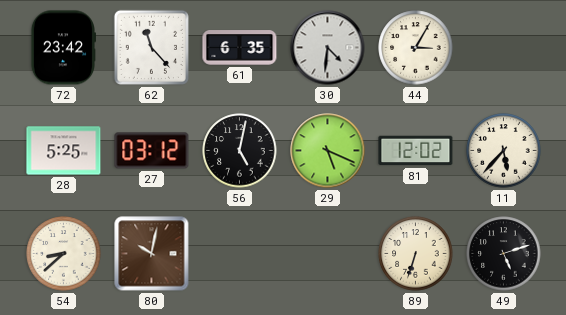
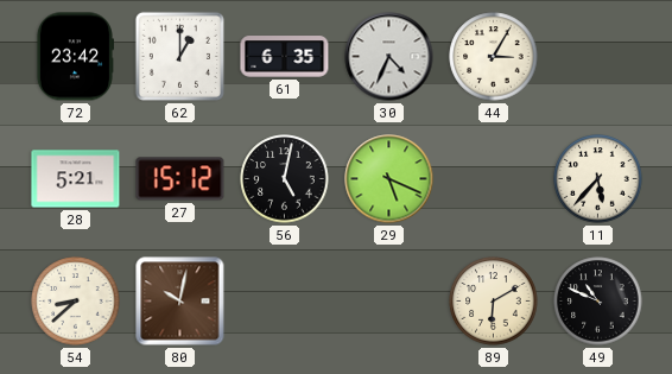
62: 11:23 -> 1:00 (179, 56)
30: 4:31 -> 4:34 (389, 57)
28: 5:25 -> 5:21 (76, 179)
27: 03:12 -> 15:12 (180, 179)
81: 12:02 -> none (416, 151)
89: 6:33 -> 6:10 (494, 302)
49: 5:12 -> 10:49 (598, 302)
